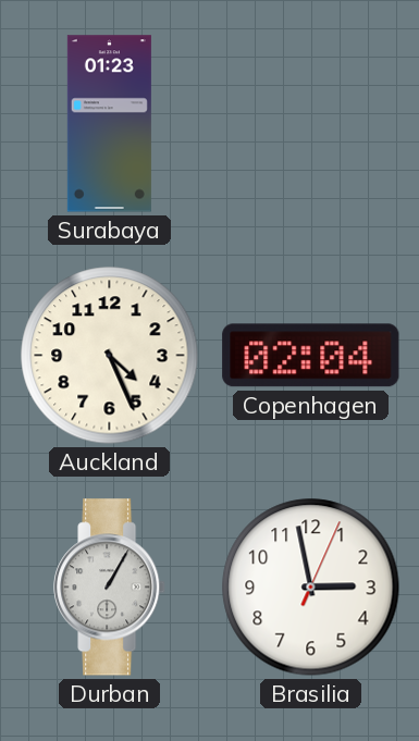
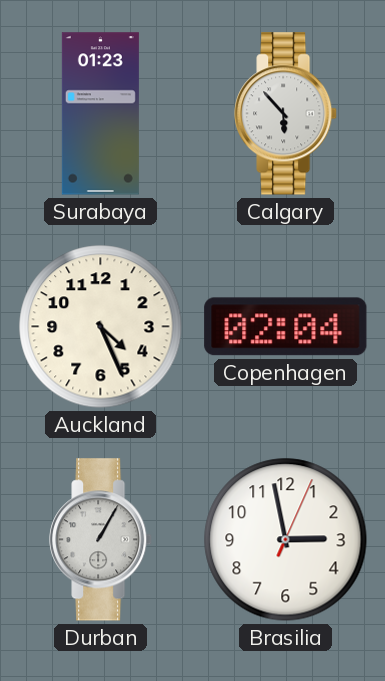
Calgary: none -> 5:53 (286, 114)
